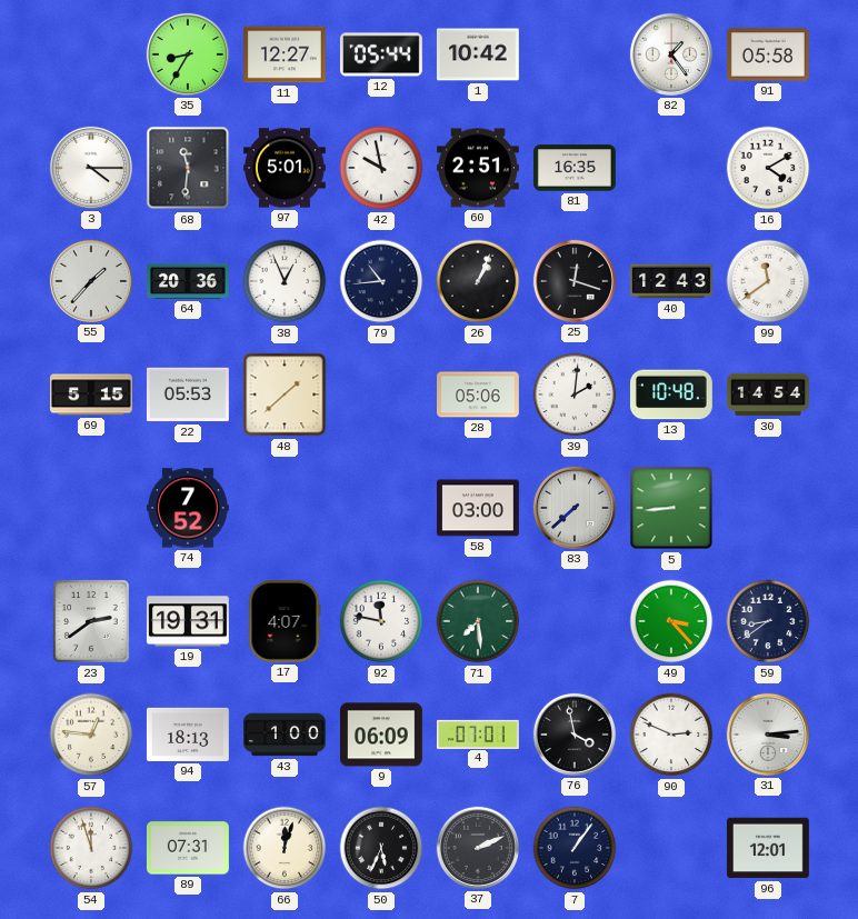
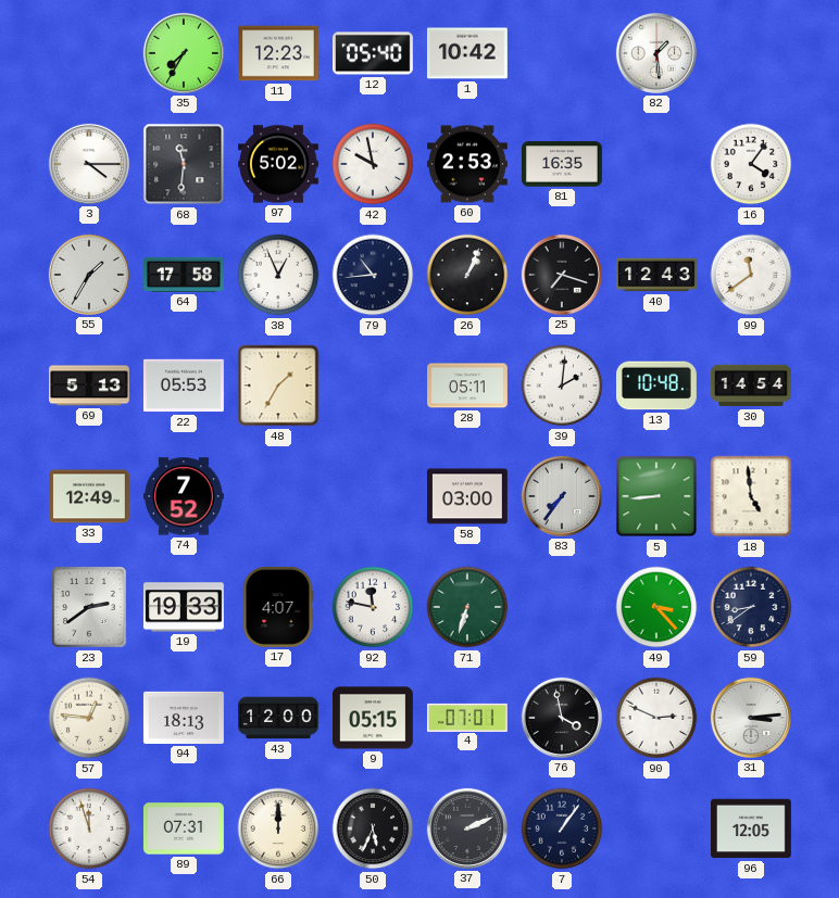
35: 8:35 -> 7:35 (184, 53)
11: 12:27 -> 12:23 (279, 53)
12: 05:44 -> 05:40 (373, 53)
82: 1:24 -> 1:29 (656, 53)
91: 05:58 -> none (768, 54)
97: 5:01 -> 5:02 (279, 164)
60: 2:51 -> 2:53 (467, 164)
16: 4:10 -> 4:06 (751, 164)
55: 1:37 -> 1:35 (89, 275)
64: 20:36 -> 17:58 (185, 275)
25: 12:18 -> 7:18 (562, 275)
69: 5:15 -> 5:13 (90, 385)
48: 1:38 -> 1:35 (278, 385)
28: 05:06 -> 05:11 (468, 385)
33: none -> 12:49 (90, 496)
83: 7:38 -> 7:36 (562, 496)
18: none -> 4:59 (751, 496)
19: 19:31 -> 19:33 (184, 607)
71: 7:29 -> 6:33 (467, 607)
43: 1:00 -> 12:00 (279, 718)
9: 06:09 -> 05:15 (373, 718)
66: 12:03 -> 12:00 (278, 829)
96: 12:01 -> 12:05 (751, 829)
